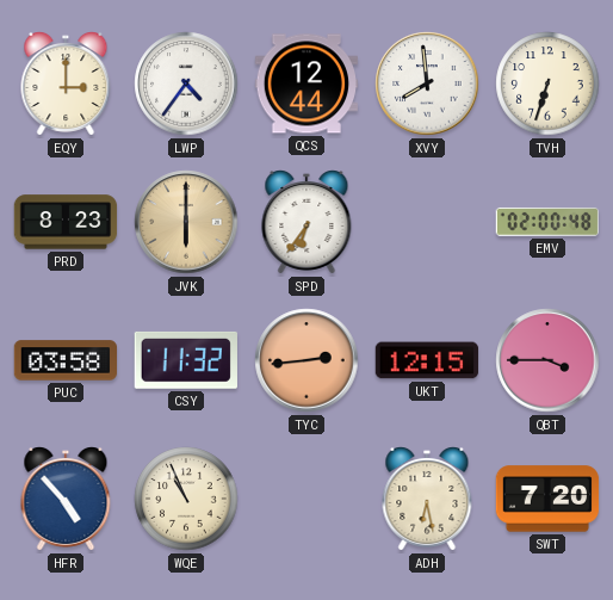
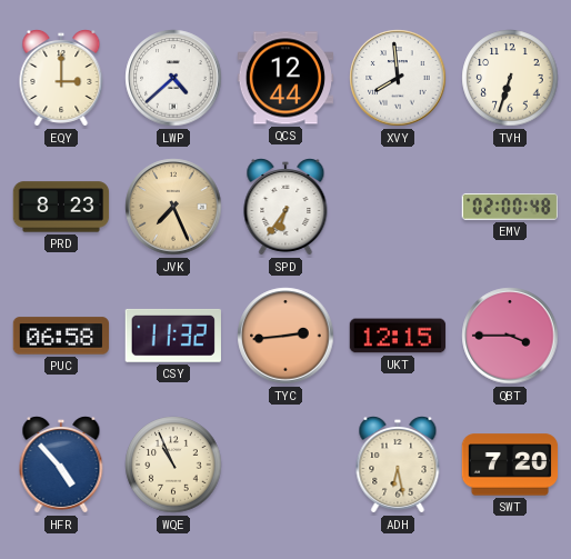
LWP: 4:36 -> 4:38 (173, 78)
JVK: 6:00 -> 7:26 (173, 207)
PUC: 03:58 -> 06:58 (61, 336)
